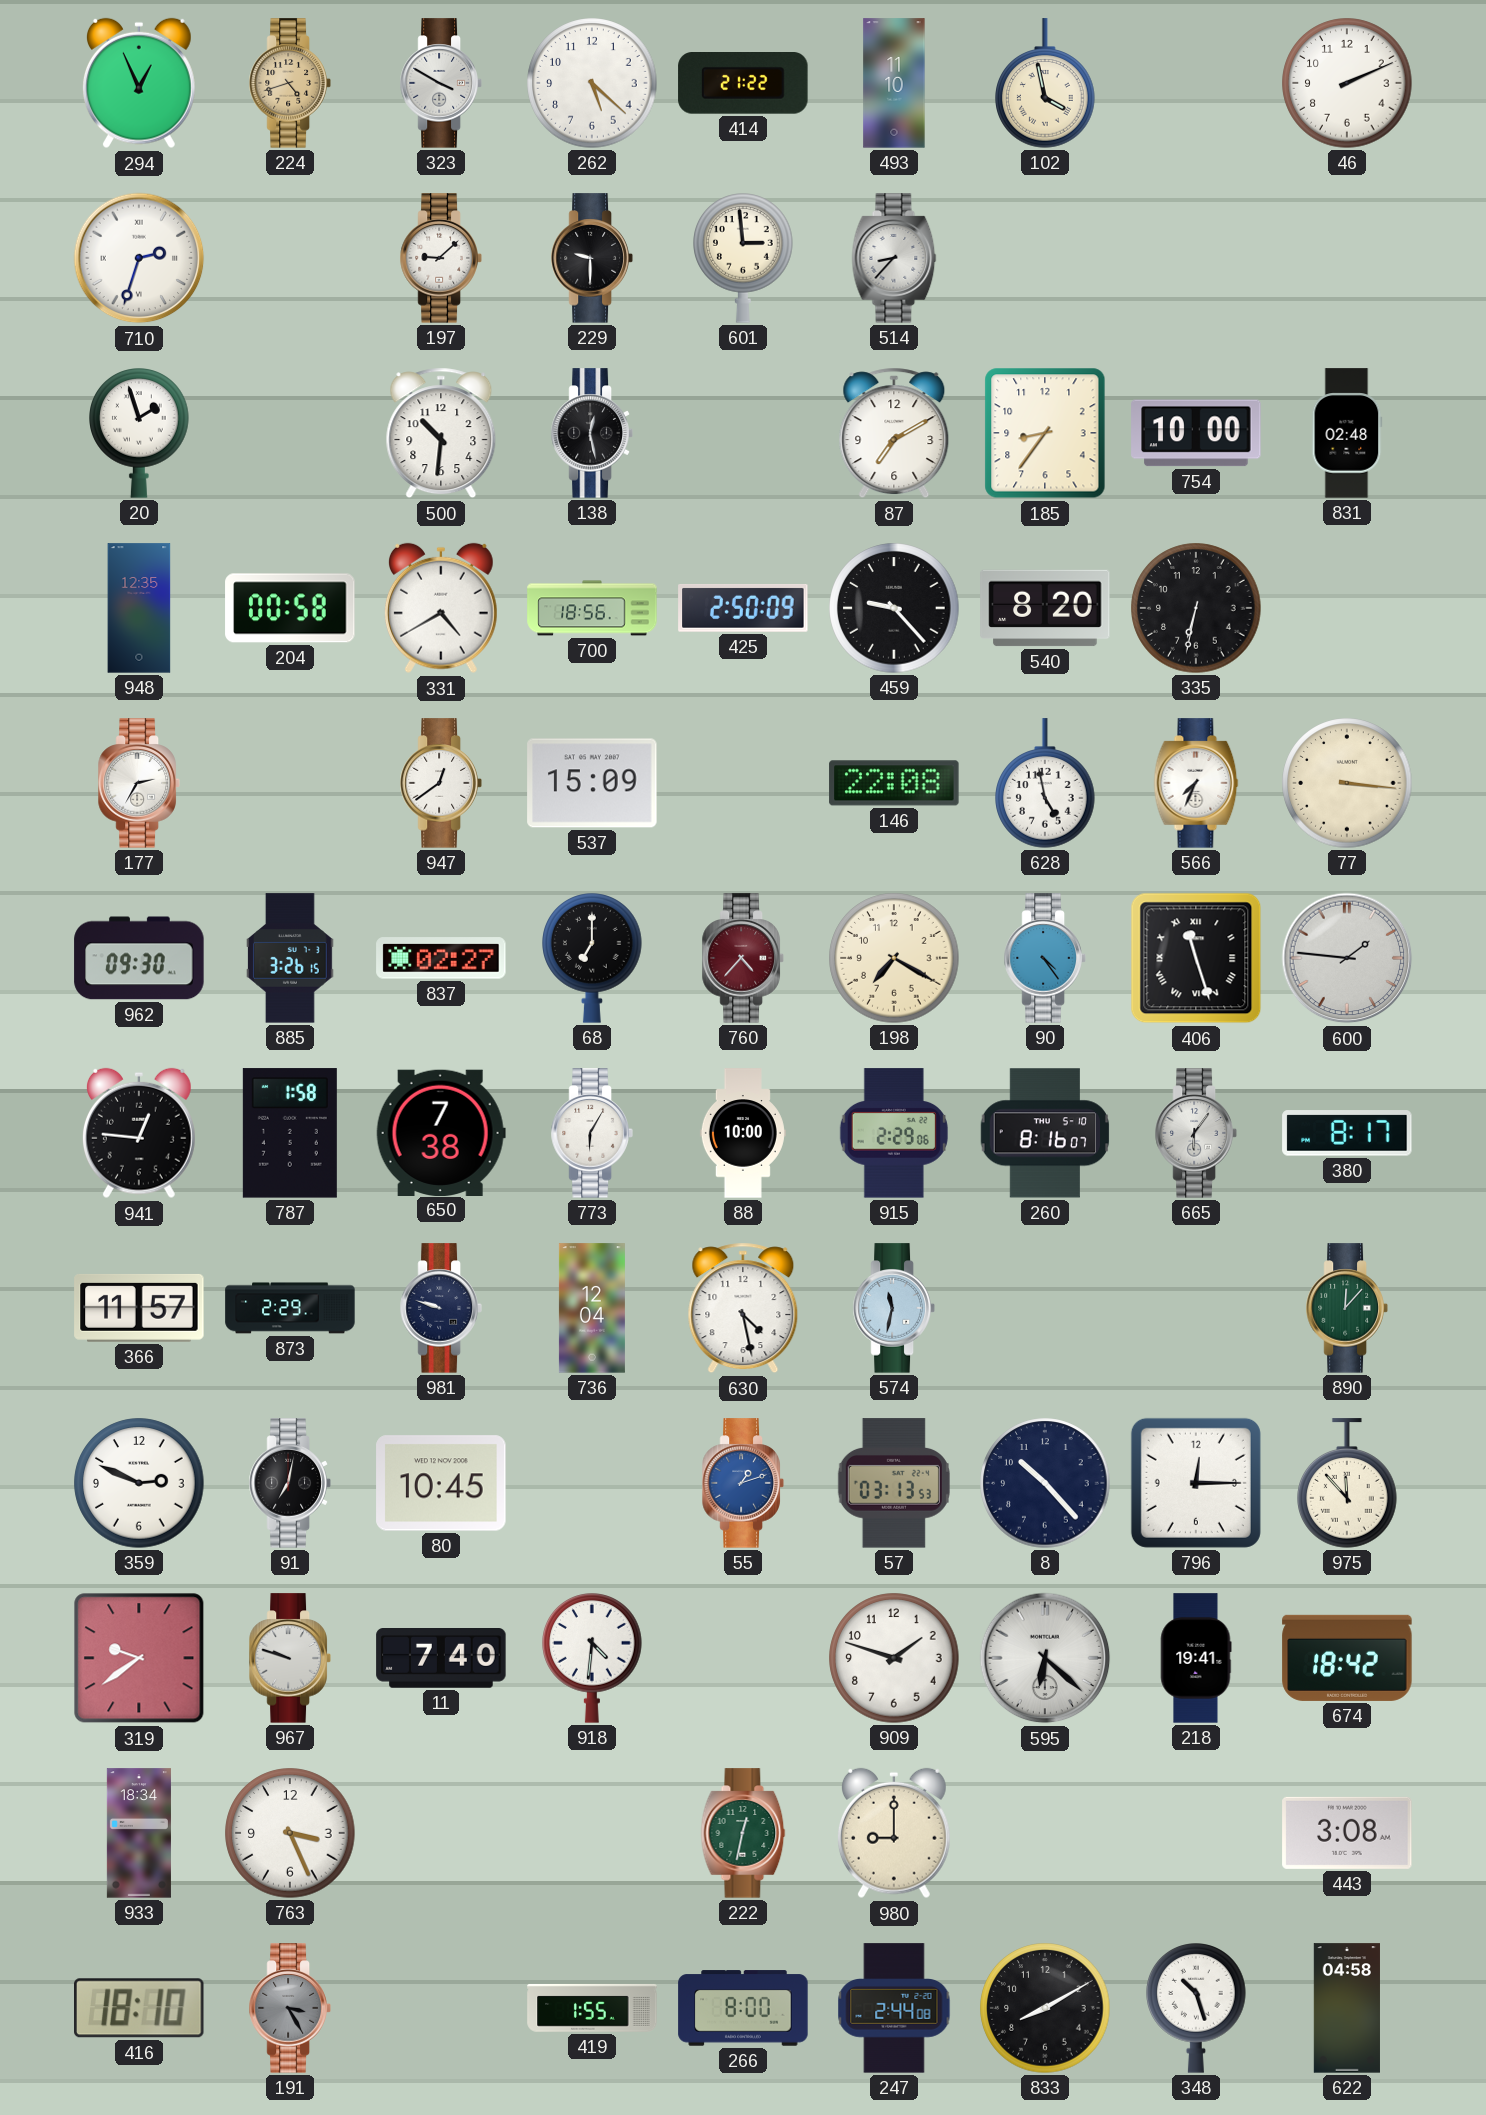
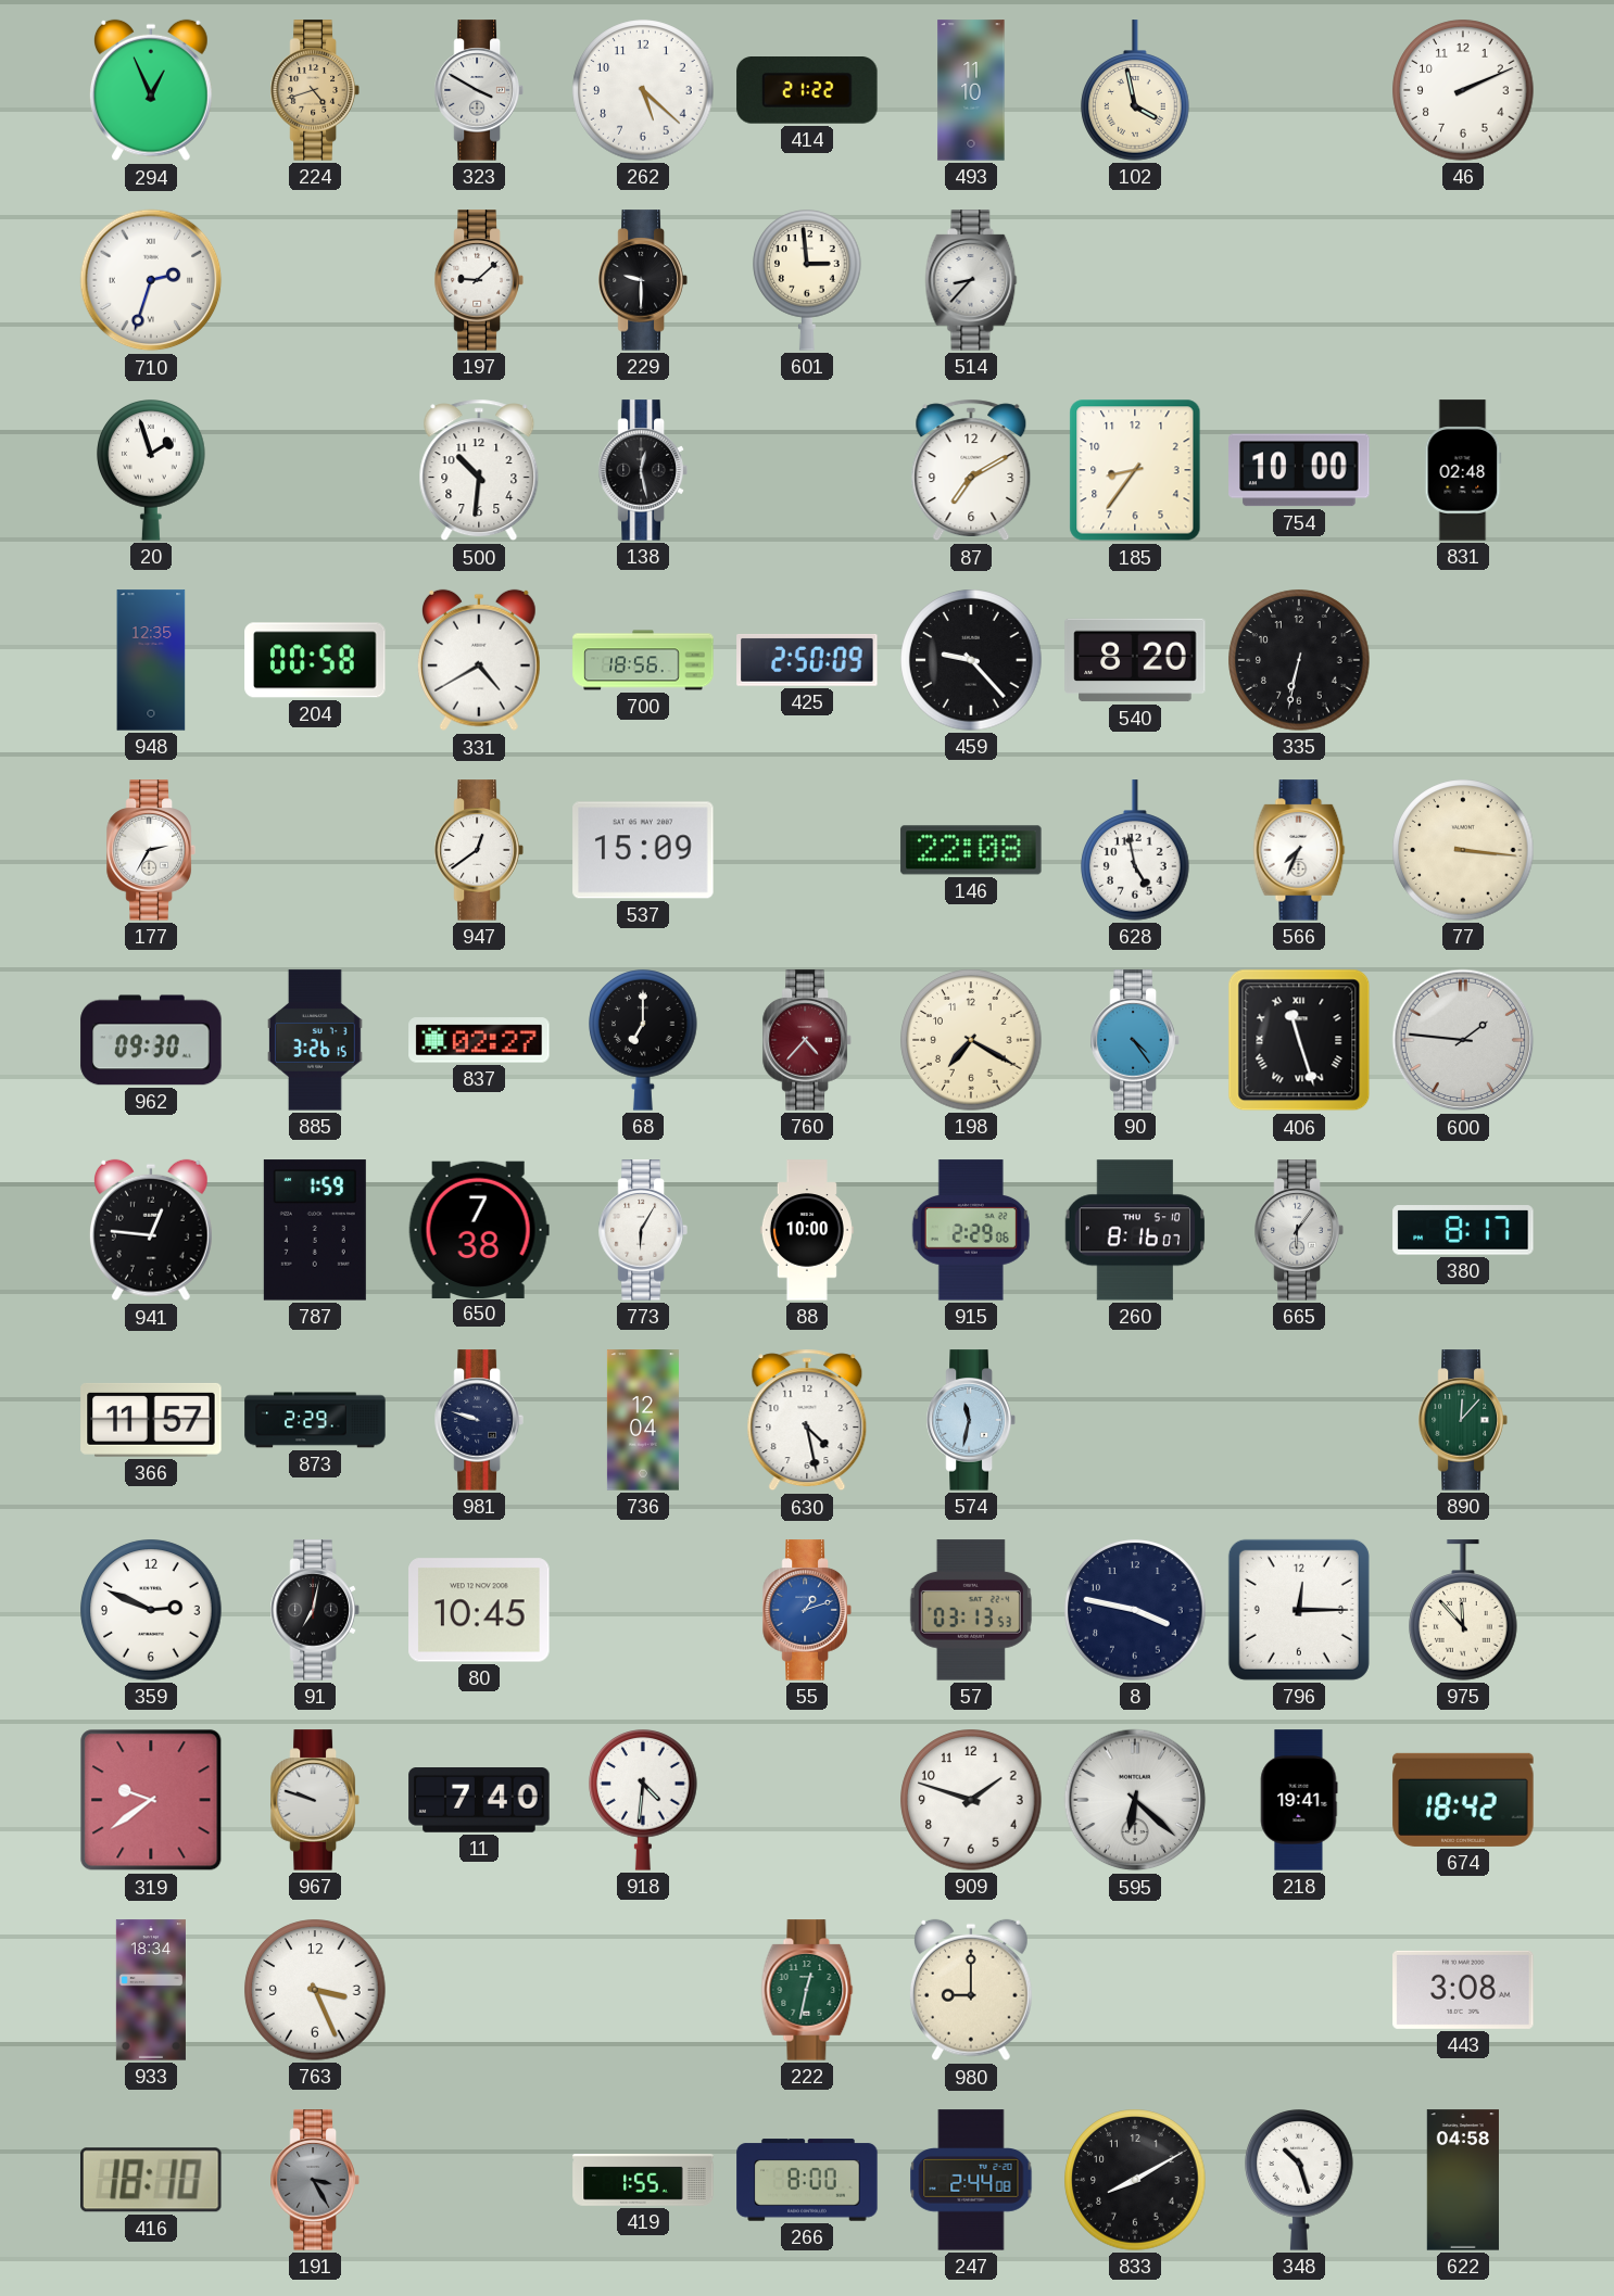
787: 1:58 -> 1:59 (315, 1230)
8: 10:23 -> 3:47 (1135, 1610)
